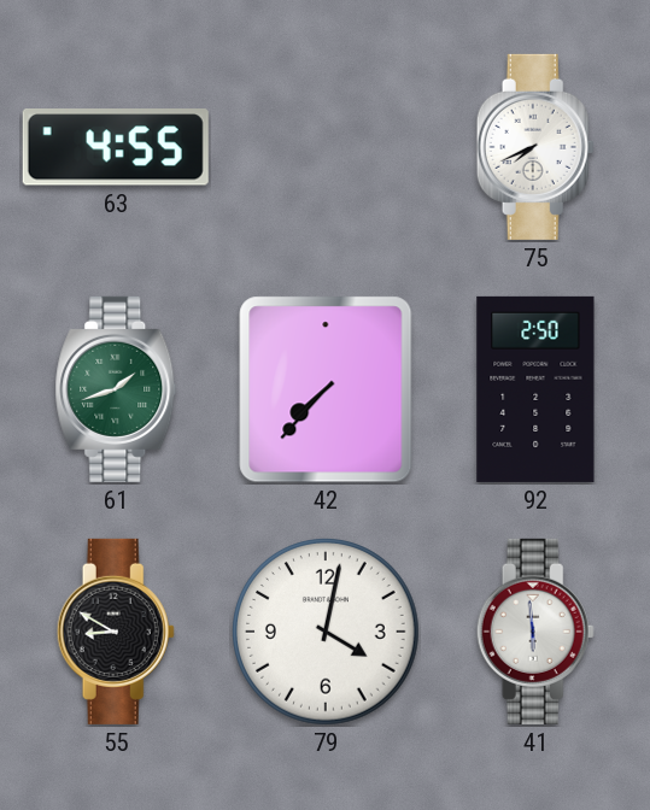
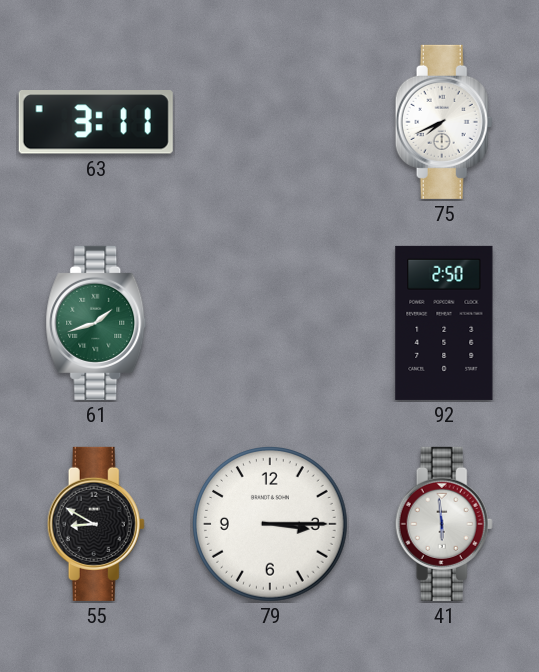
63: 4:55 -> 3:11 (96, 122)
42: 7:37 -> none (326, 389)
79: 4:02 -> 3:15 (271, 525)
